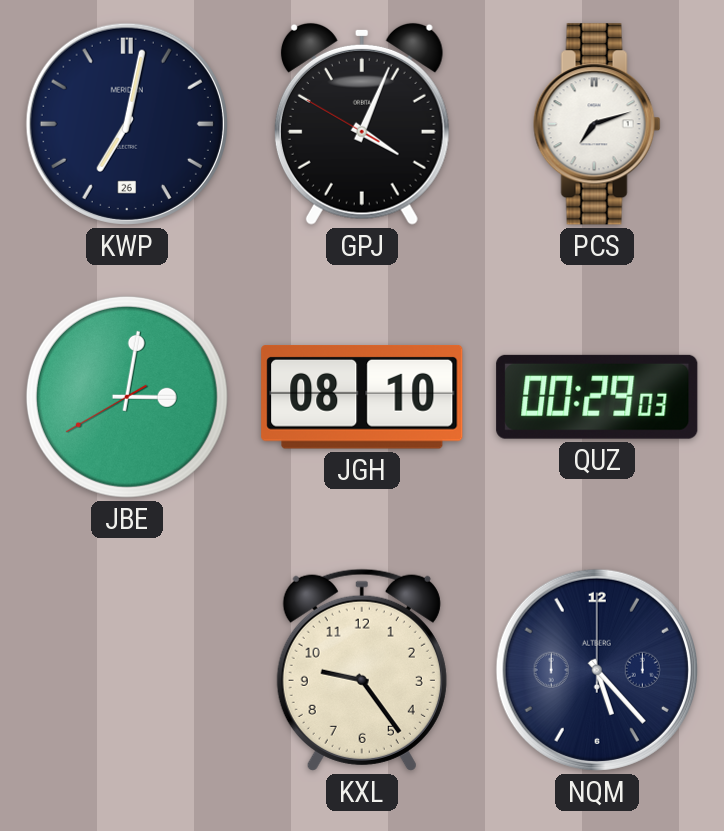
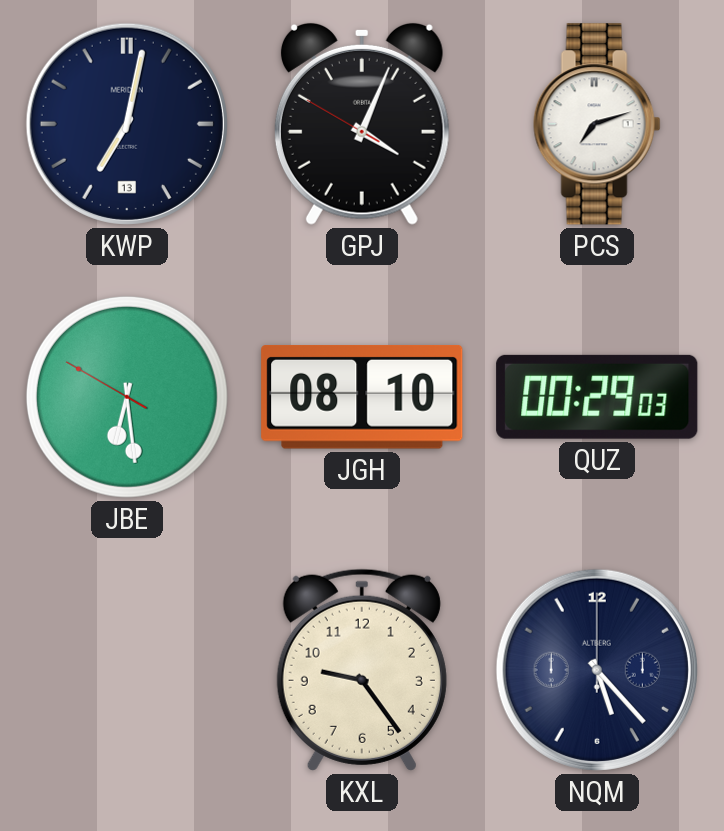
KWP date: 26 -> 13 (127, 124)
JBE: 3:01 -> 6:28 (127, 397)
